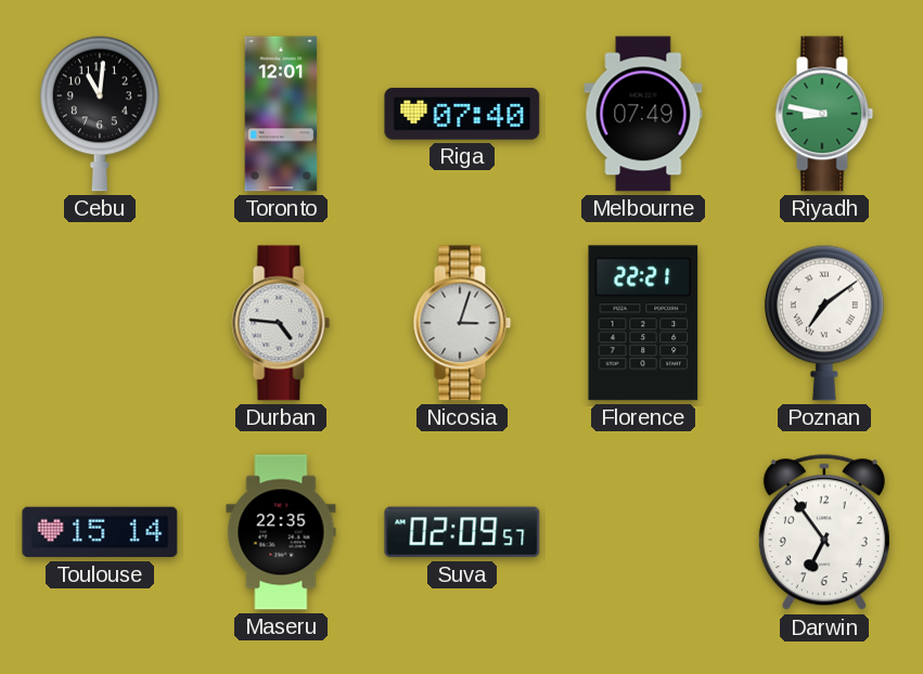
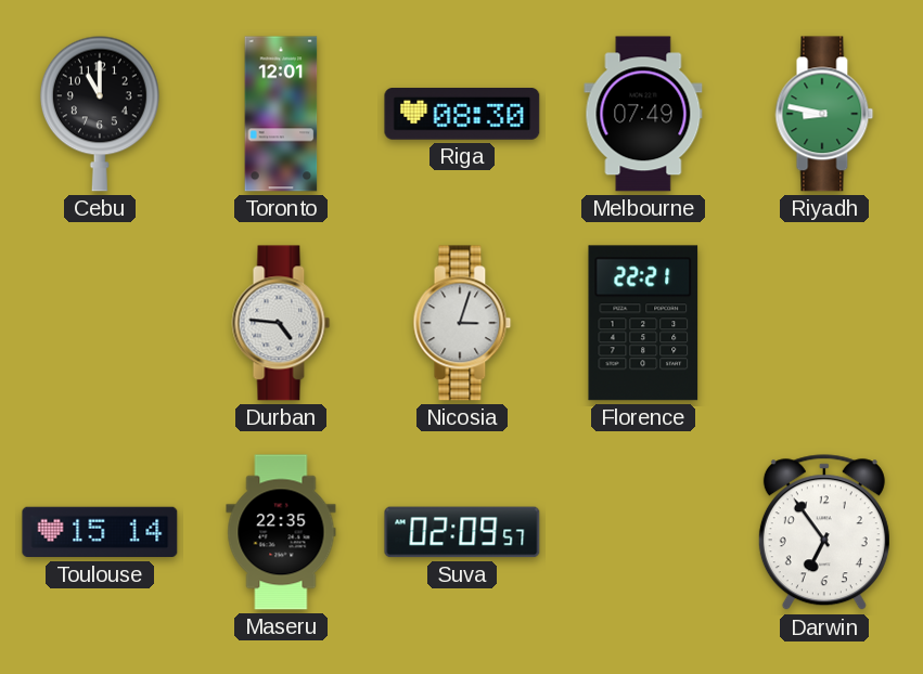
Cebu: 11:01 -> 11:00 (100, 114)
Riga: 07:40 -> 08:30 (462, 115)
Poznan: 7:09 -> none (824, 323)
